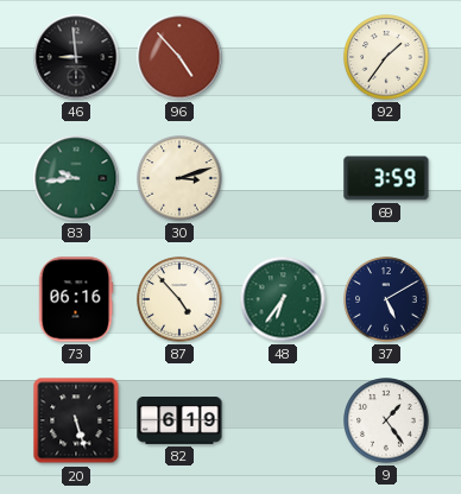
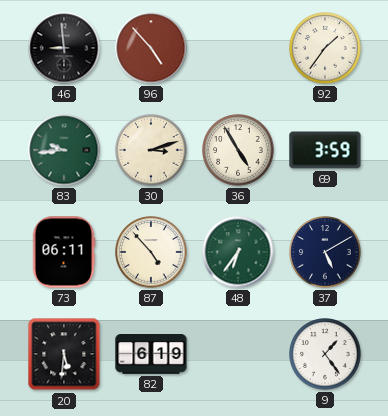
36: none -> 4:55 (238, 150)
73: 06:16 -> 06:11 (64, 252)
20: 5:27 -> 5:31 (64, 354)
